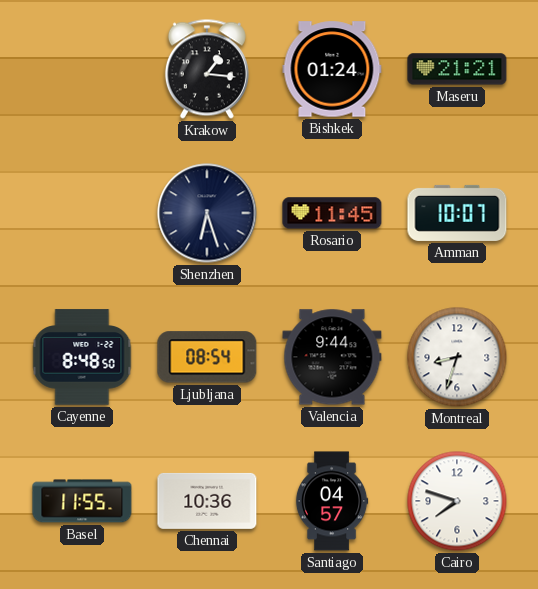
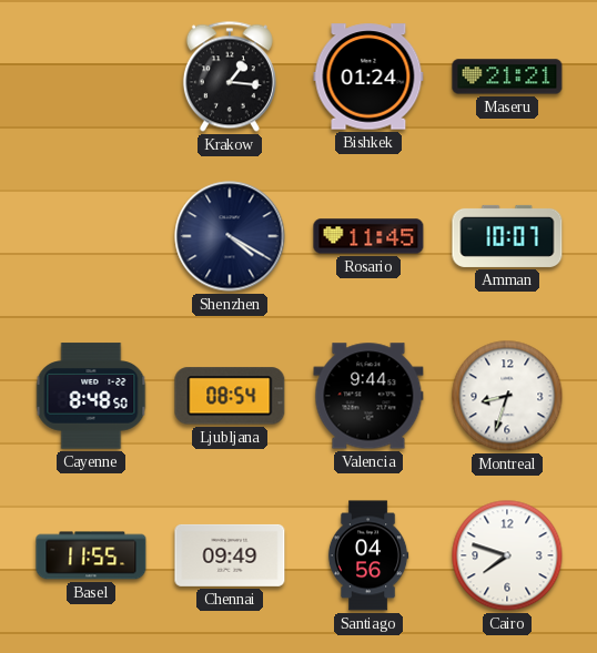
Shenzhen: 6:27 -> 4:20 (230, 236)
Chennai: 10:36 -> 09:49 (230, 555)
Santiago: 04:57 -> 04:56 (368, 555)
